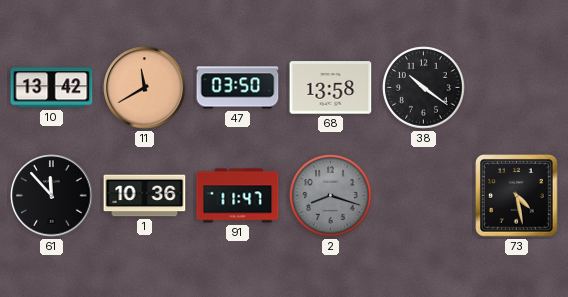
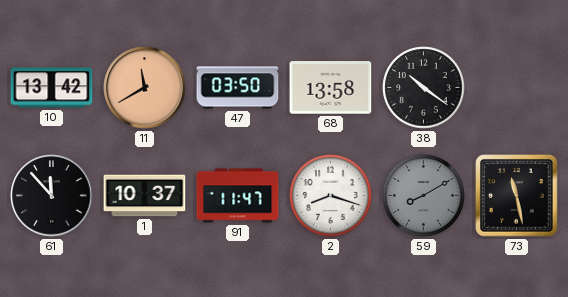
1: 10:36 -> 10:37 (145, 196)
2 dial: grey -> white (331, 196)
59: none -> 8:10 (424, 196)
73: 4:28 -> 11:28 (517, 196)
